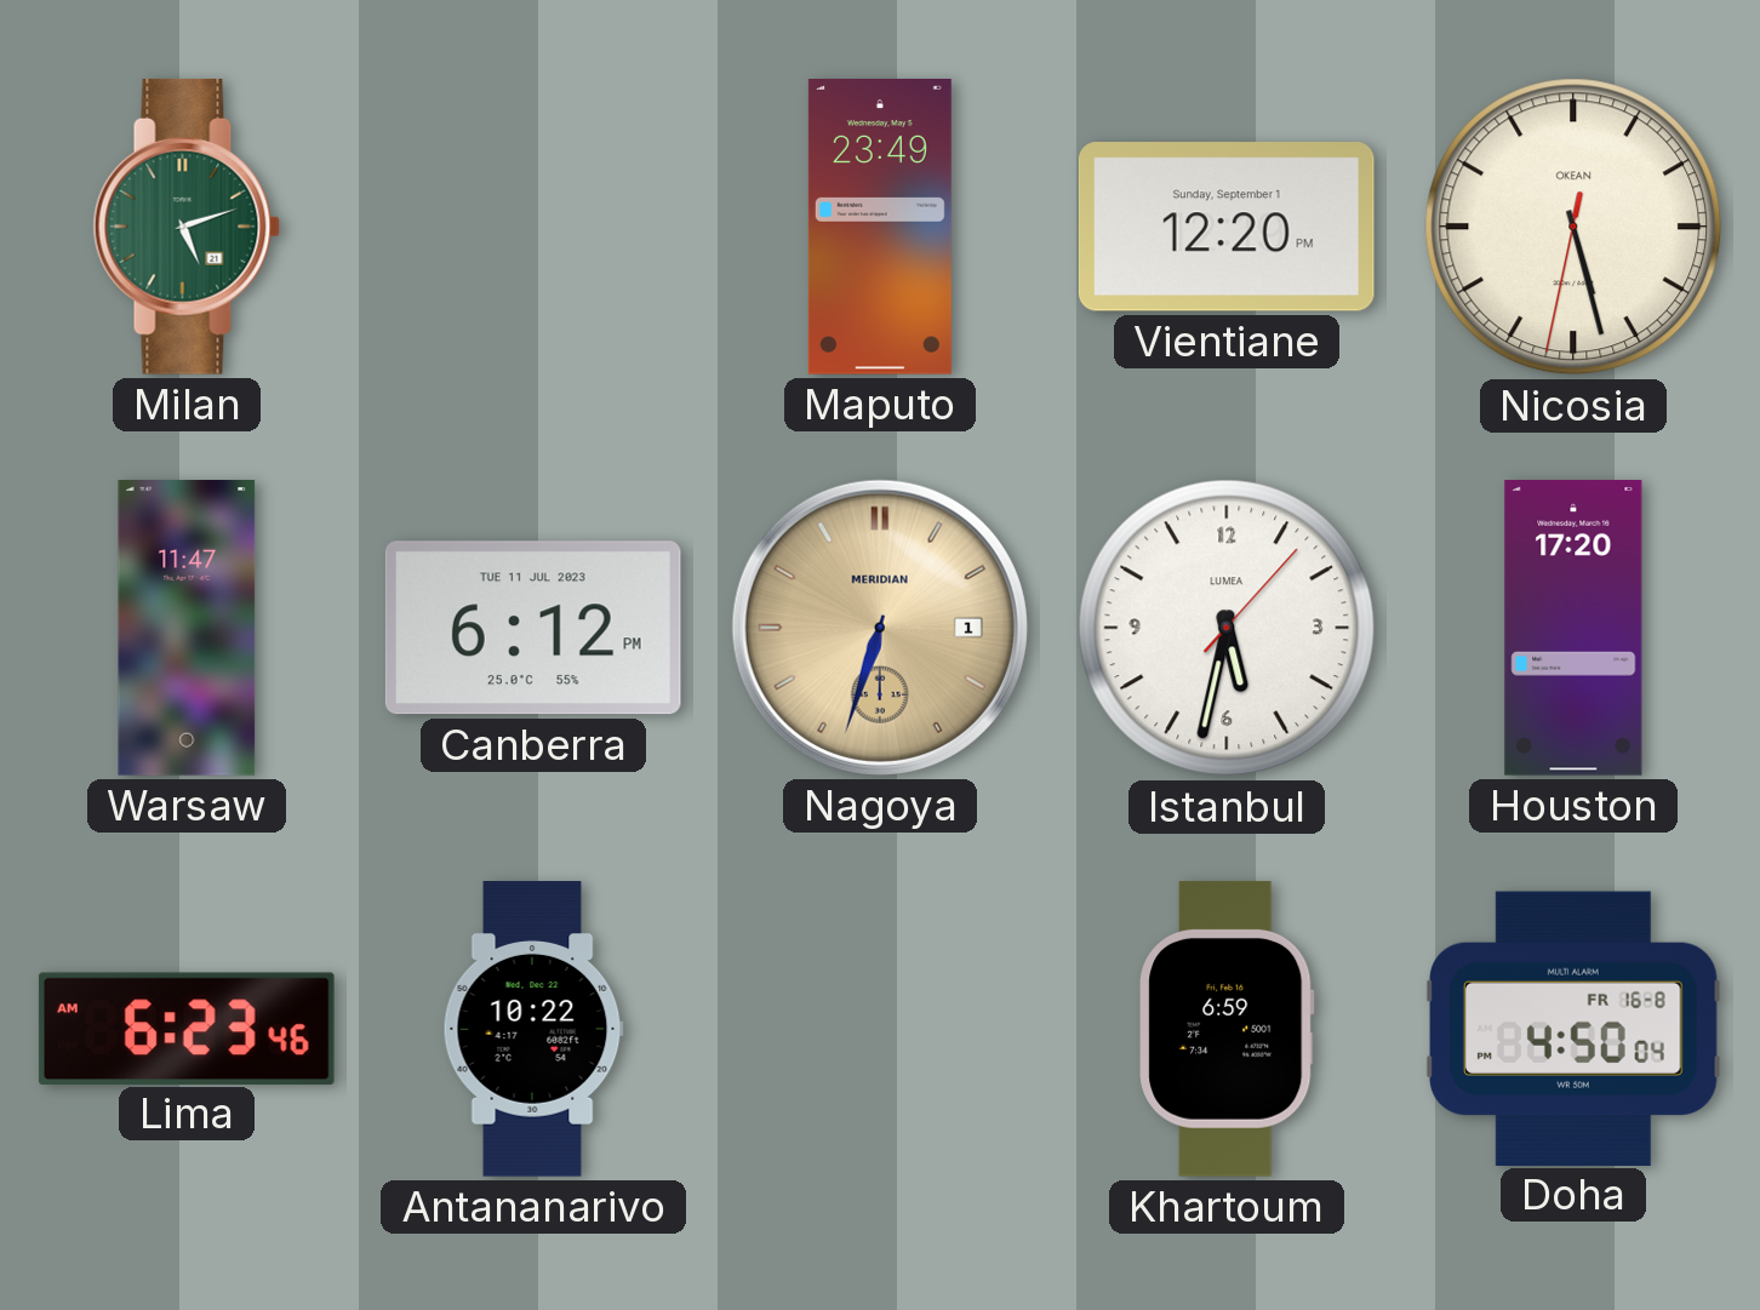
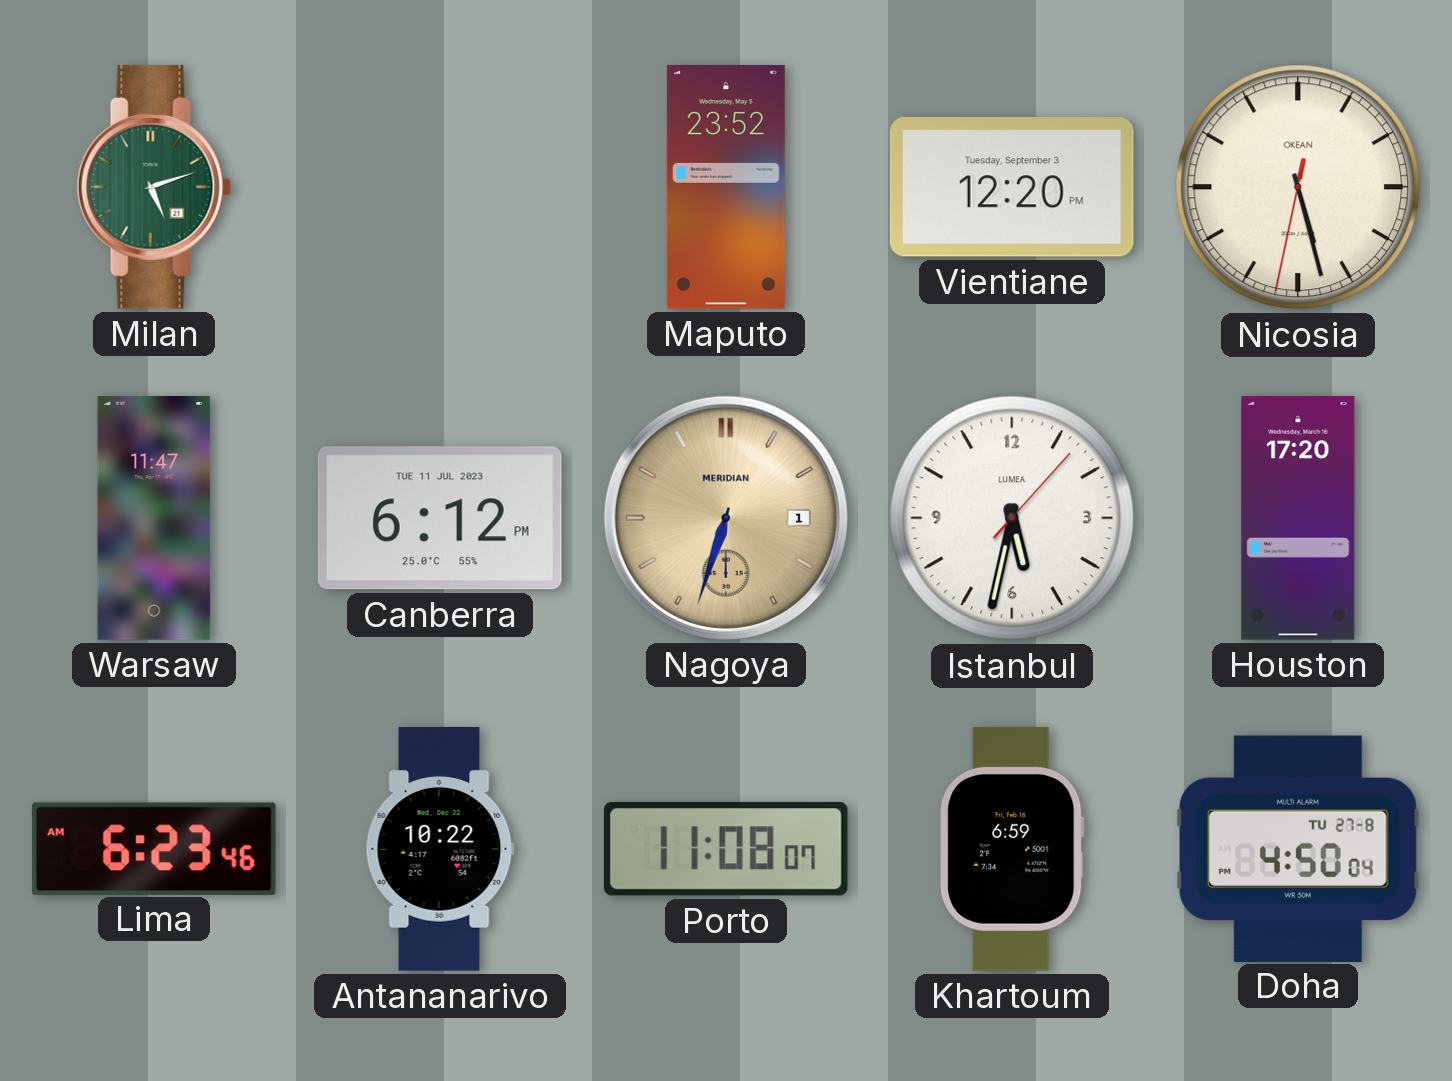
Maputo: 23:49 -> 23:52 (726, 188)
Vientiane date: Sunday, September 1 -> Tuesday, September 3 (1012, 187)
Porto: none -> 11:08 (726, 849)
Doha date: FR 16-8 -> TU 27-8 (1298, 848)
